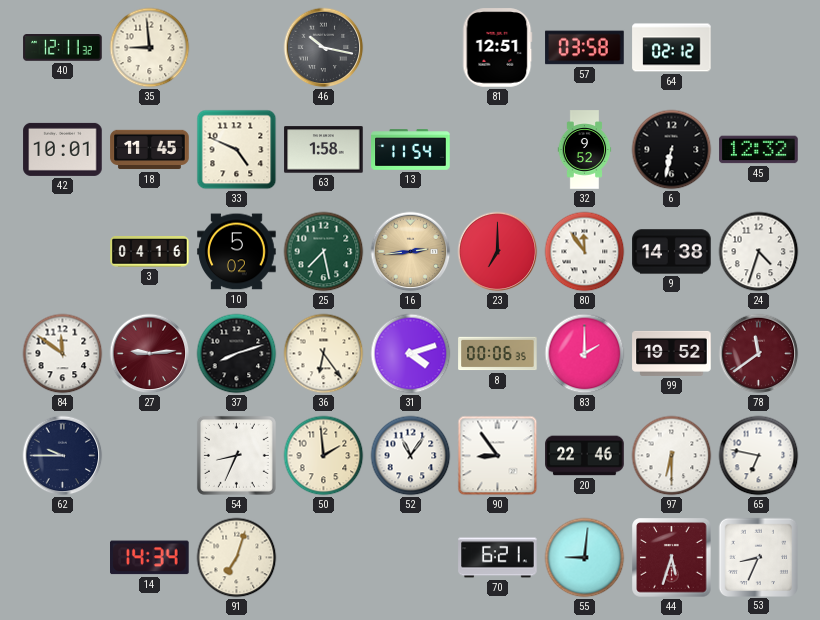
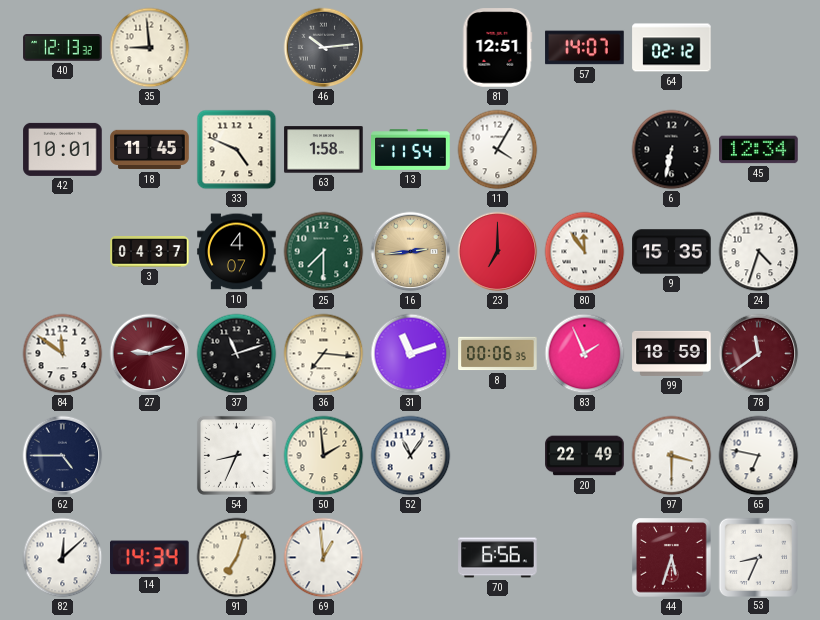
40: 12:11 -> 12:13 (63, 48)
46: 10:17 -> 10:14 (324, 48)
57: 03:58 -> 14:07 (585, 48)
11: none -> 4:05 (498, 150)
32: 9:52 -> none (585, 150)
45: 12:32 -> 12:34 (759, 150)
3: 04:16 -> 04:37 (150, 252)
10: 5:02 -> 4:07 (237, 252)
25: 7:28 -> 7:30 (324, 252)
9: 14:38 -> 15:35 (672, 252)
27: 9:14 -> 9:12 (150, 354)
37: 8:12 -> 11:12 (237, 354)
36: 6:24 -> 7:16 (324, 354)
31: 4:12 -> 11:12 (411, 354)
83: 2:00 -> 1:56 (585, 354)
99: 19:52 -> 18:59 (672, 353)
62: 9:45 -> 4:45 (63, 456)
90: 8:54 -> none (498, 456)
20: 22:46 -> 22:49 (585, 456)
97: 6:30 -> 3:30 (672, 456)
82: none -> 12:08 (63, 558)
69: none -> 12:59 (324, 558)
70: 6:21 -> 6:56 (498, 558)
55: 9:01 -> none (585, 558)
